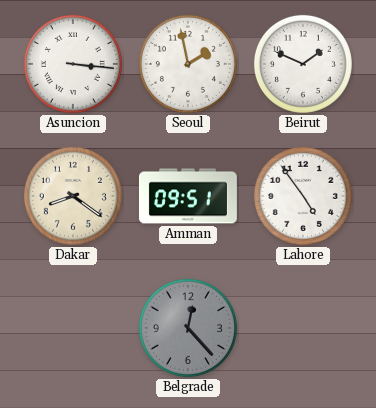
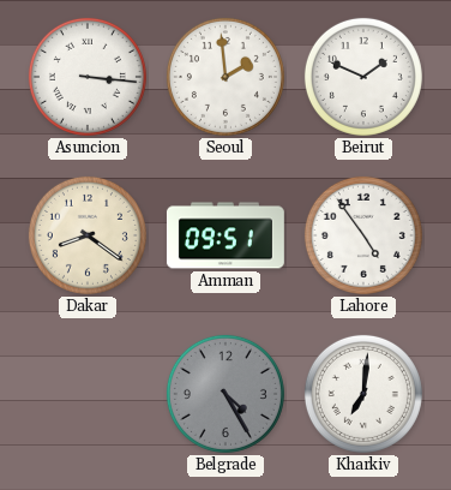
Seoul: 1:58 -> 1:59 (225, 77)
Belgrade: 12:23 -> 4:25 (225, 394)
Kharkiv: none -> 7:01 (363, 394)
